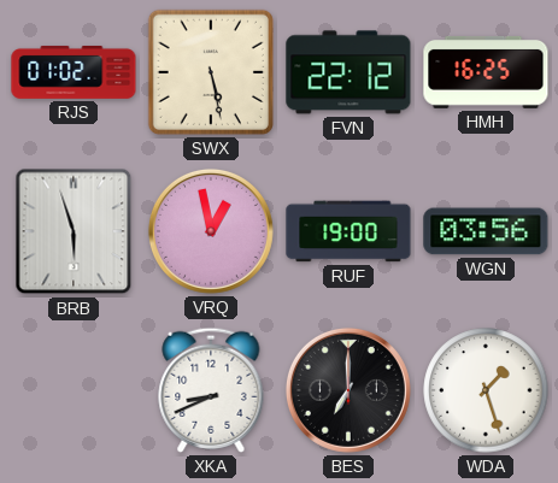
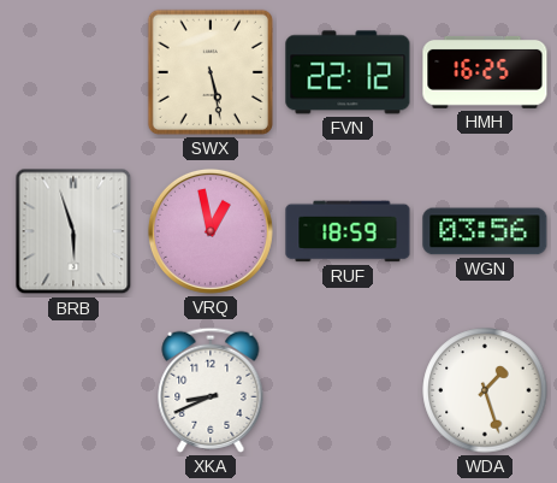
RJS: 01:02 -> none (74, 72)
RUF: 19:00 -> 18:59 (348, 231)
BES: 7:00 -> none (348, 390)
